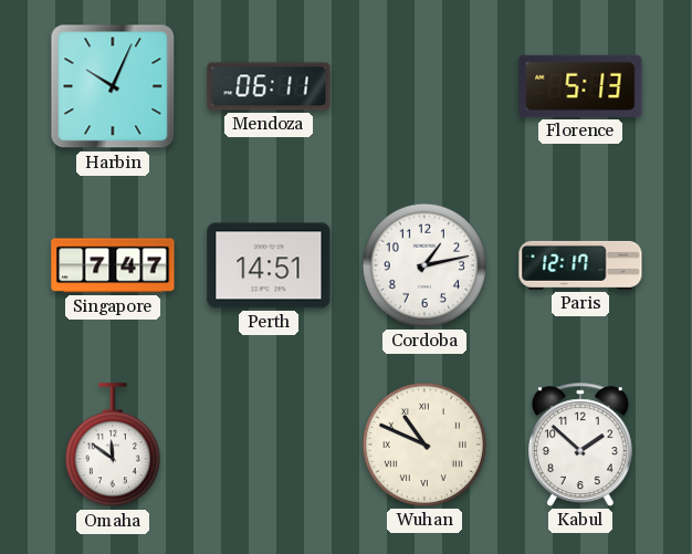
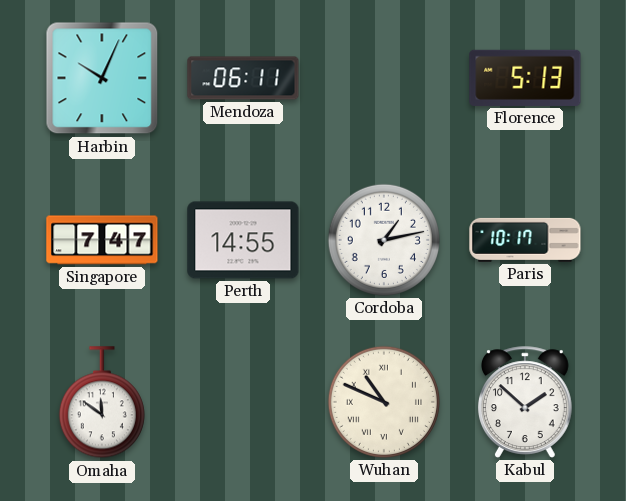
Perth: 14:51 -> 14:55 (243, 240)
Paris: 12:17 -> 10:17 (525, 240)
